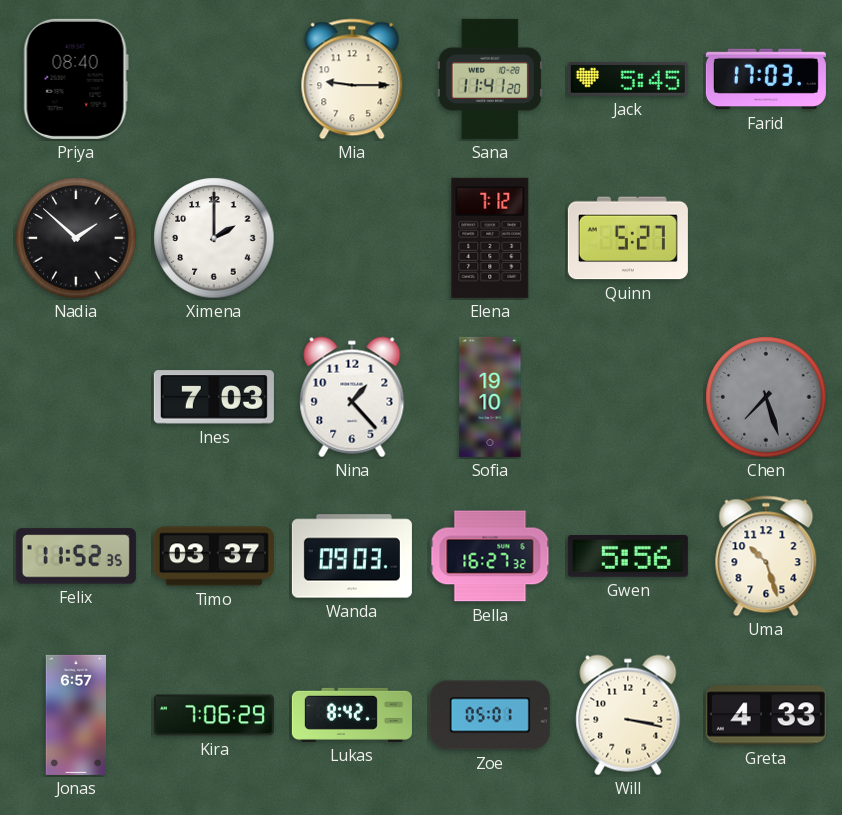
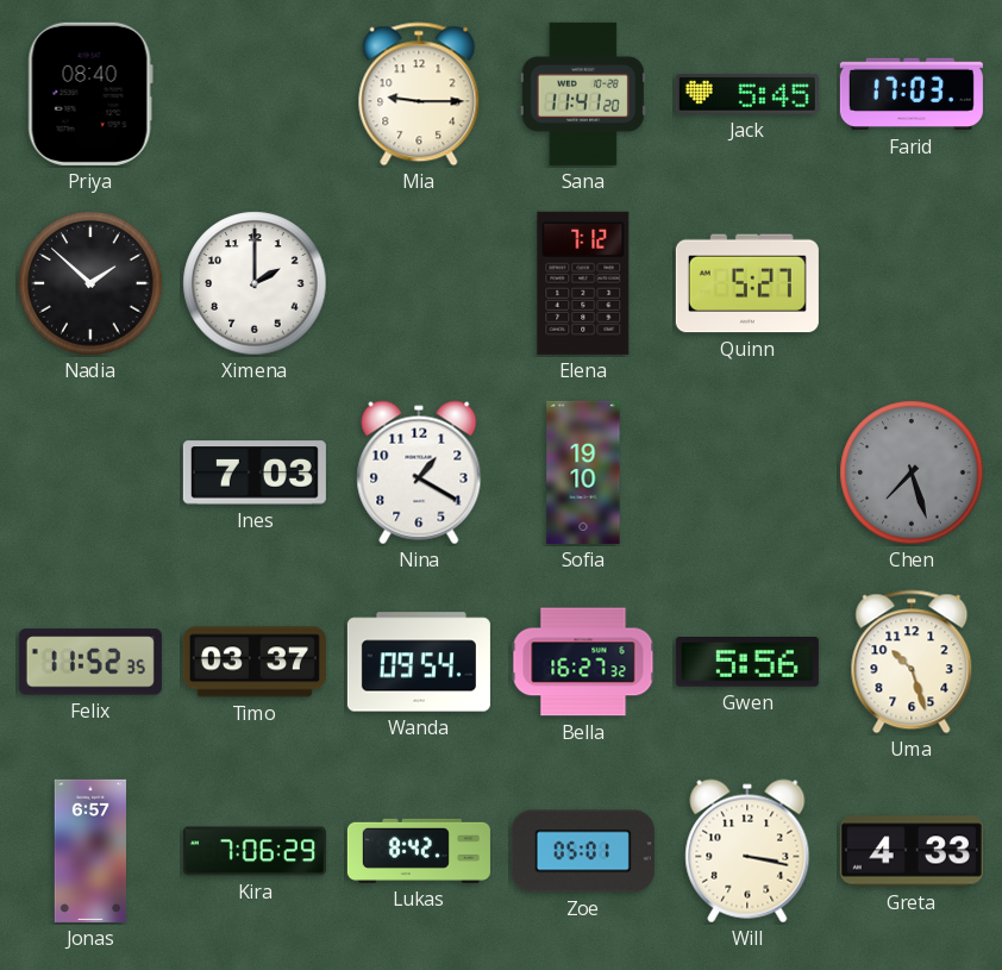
Nina: 1:23 -> 1:20 (419, 473)
Wanda: 09:03 -> 09:54 (419, 662)
